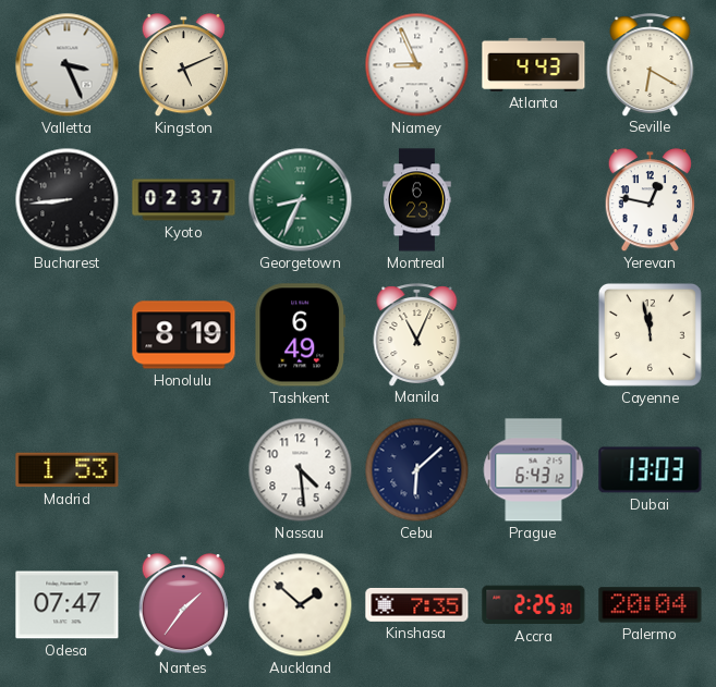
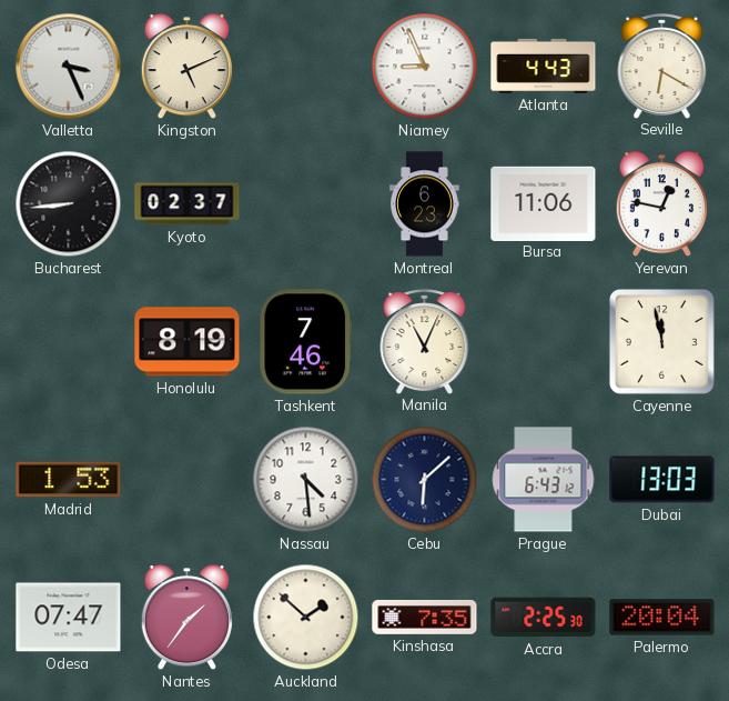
Georgetown: 8:34 -> none (301, 200)
Bursa: none -> 11:06 (544, 203)
Tashkent: 6:49 -> 7:46 (306, 342)
